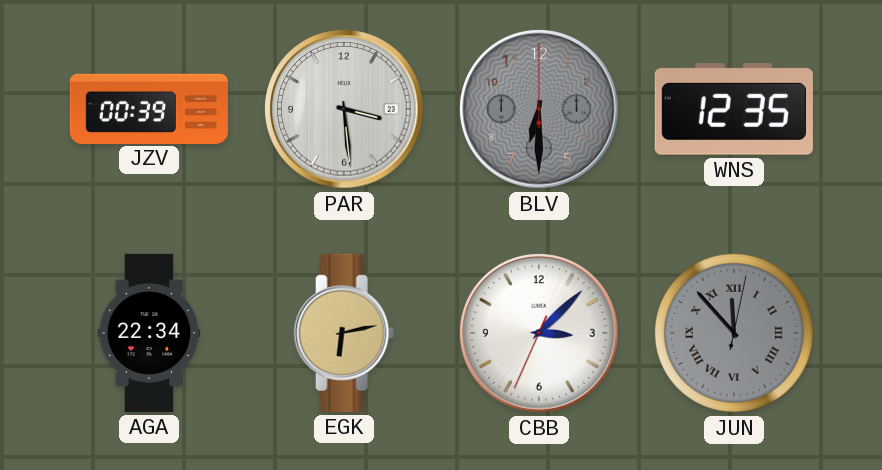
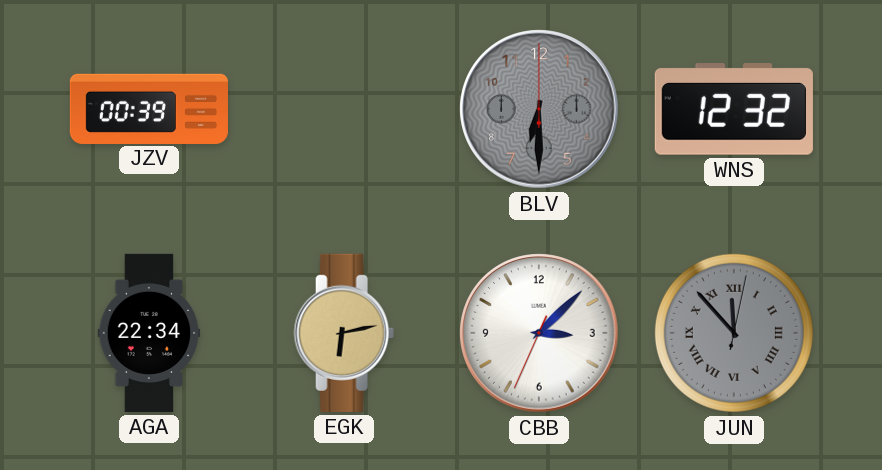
PAR: 3:29 -> none (344, 109)
WNS: 12:35 -> 12:32 (734, 109)
